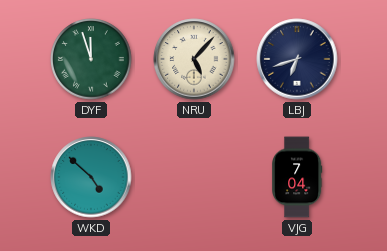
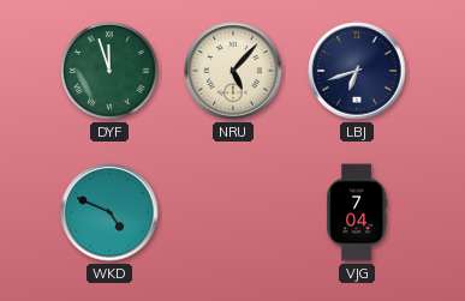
WKD: 4:52 -> 4:49 (109, 212)
